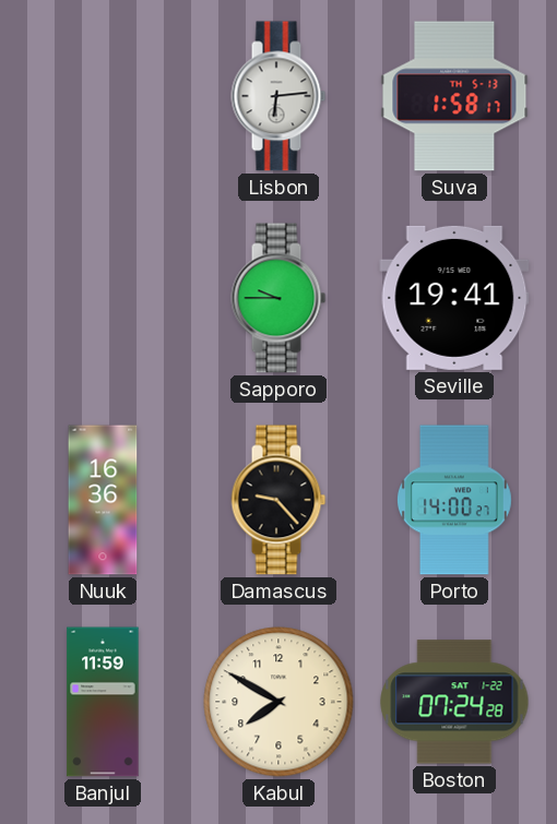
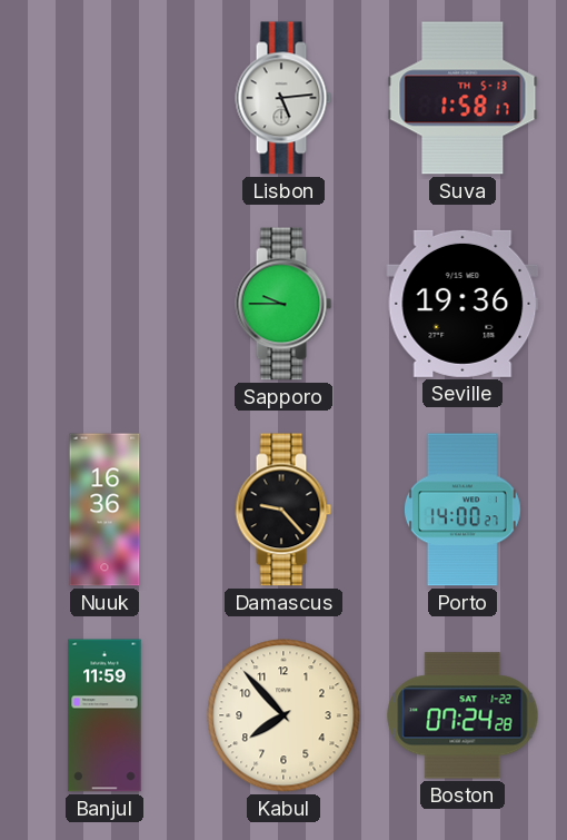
Lisbon: 6:14 -> 5:14 (283, 98)
Seville: 19:41 -> 19:36 (462, 304)
Kabul: 7:50 -> 7:53 (283, 715)
